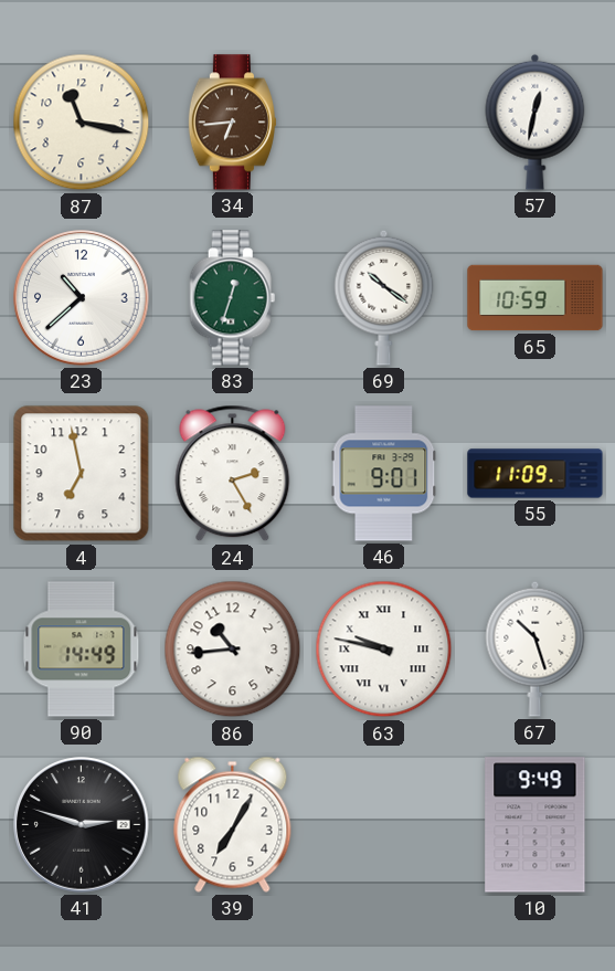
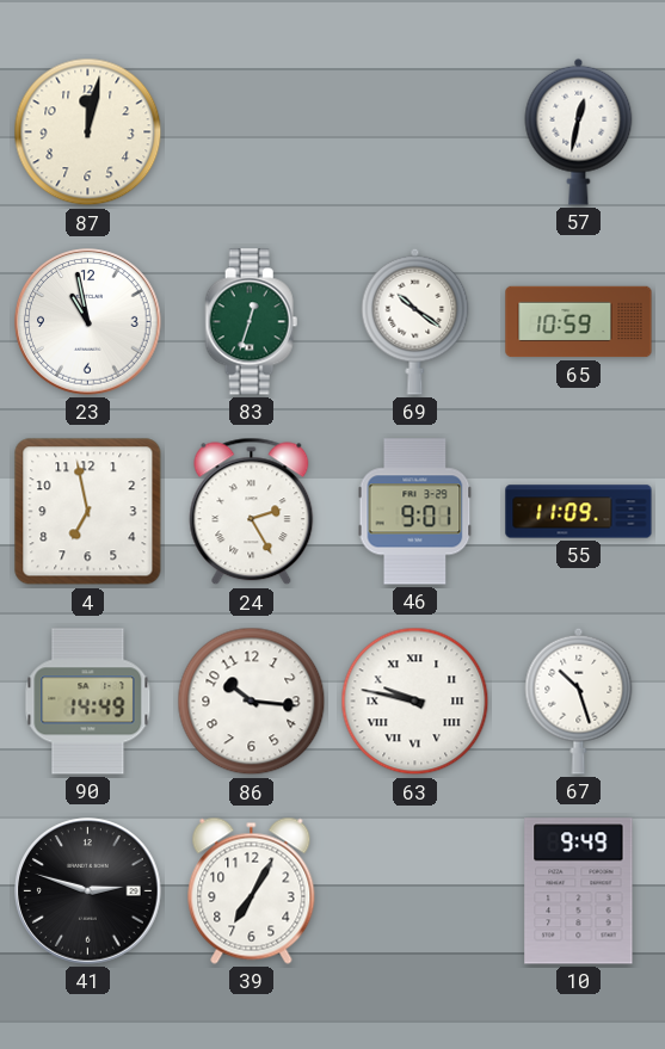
87: 11:17 -> 12:02 (88, 132)
34: 6:44 -> none (232, 123)
23: 10:38 -> 10:58 (88, 322)
86: 10:44 -> 10:16 (252, 702)
